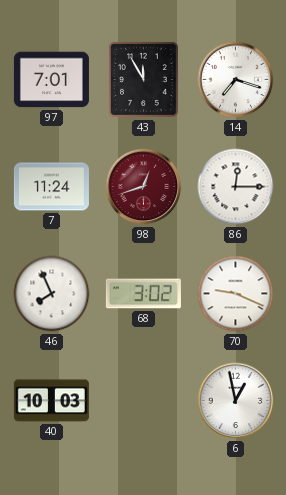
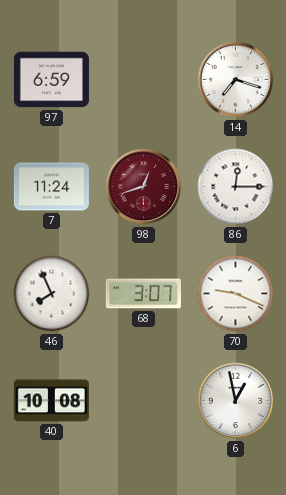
97: 7:01 -> 6:59 (51, 80)
43: 11:55 -> none (144, 80)
68: 3:02 -> 3:07 (143, 294)
40: 10:03 -> 10:08 (51, 401)
